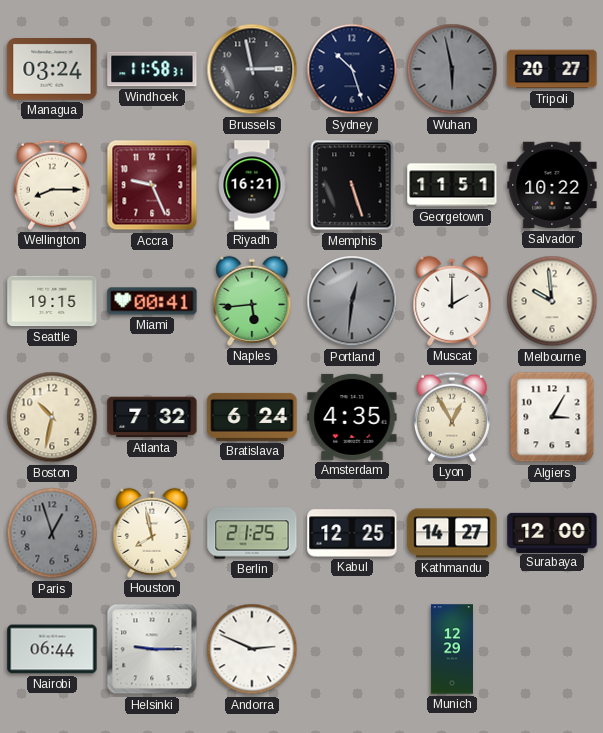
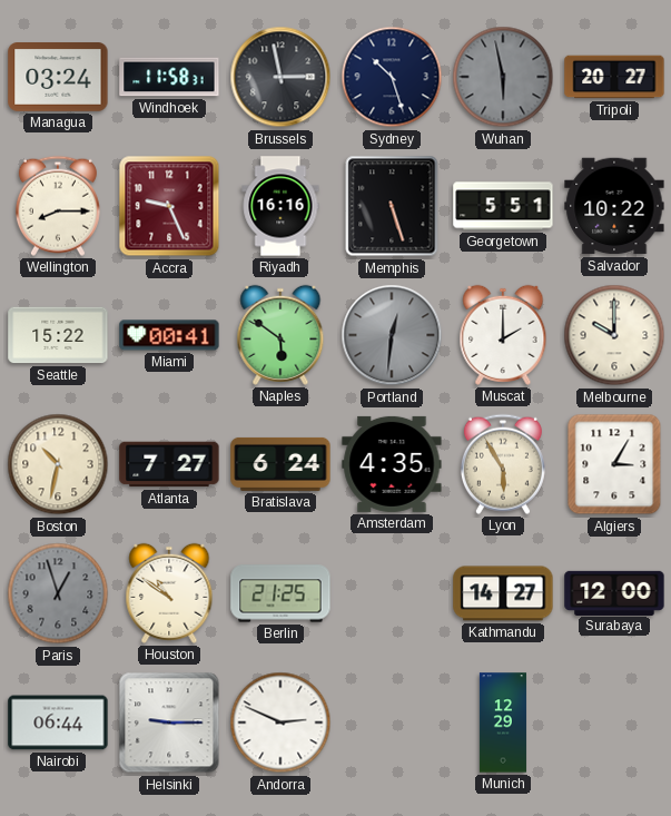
Riyadh: 16:21 -> 16:16 (280, 206)
Georgetown: 11:51 -> 5:51 (503, 206)
Seattle: 19:15 -> 15:22 (58, 335)
Naples: 5:44 -> 5:51 (280, 335)
Melbourne: 9:59 -> 10:00 (614, 335)
Atlanta: 7:32 -> 7:27 (169, 464)
Lyon: 12:55 -> 5:55 (503, 464)
Houston: 7:58 -> 10:51 (169, 593)
Kabul: 12:25 -> none (352, 533)
